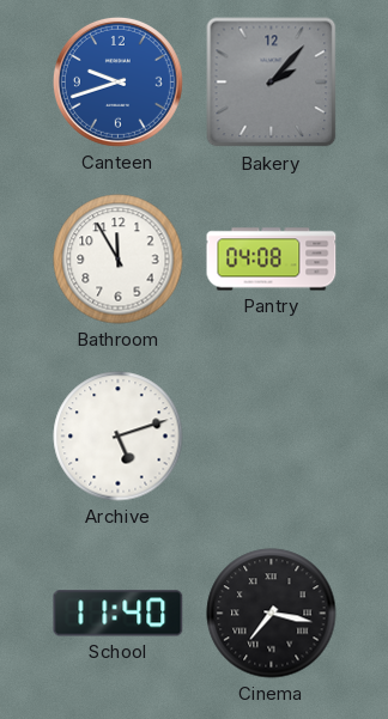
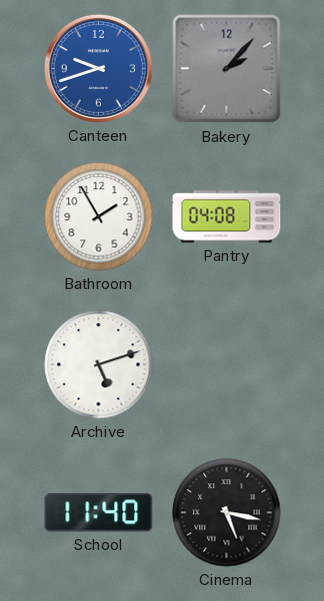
Bathroom: 11:55 -> 1:55 (99, 217)
Cinema: 7:17 -> 5:17 (227, 513)
